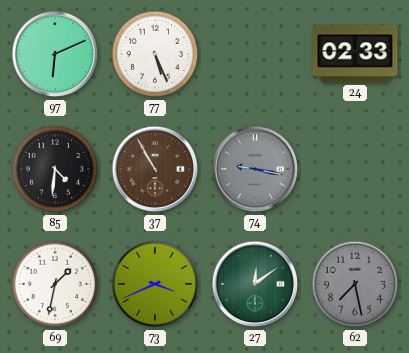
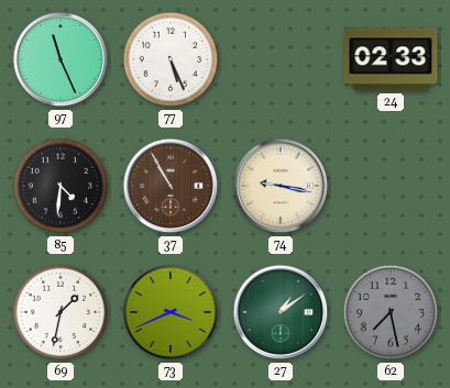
97: 6:11 -> 11:26 (61, 59)
74 dial: grey -> cream (281, 186)
27: 12:09 -> 1:09 (281, 312)
